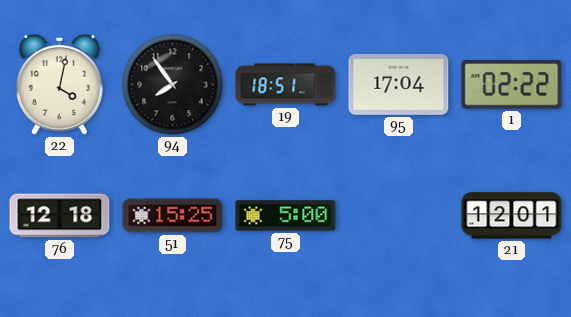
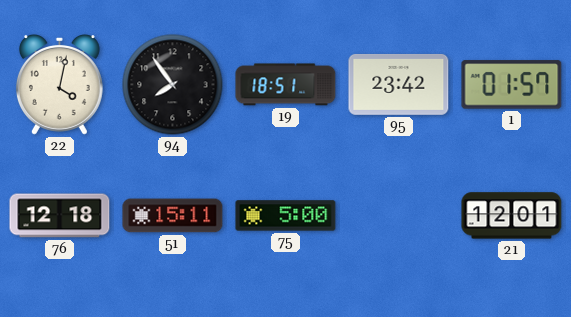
95: 17:04 -> 23:42 (399, 84)
1: 02:22 -> 01:57 (512, 85)
51: 15:25 -> 15:11 (173, 216)
